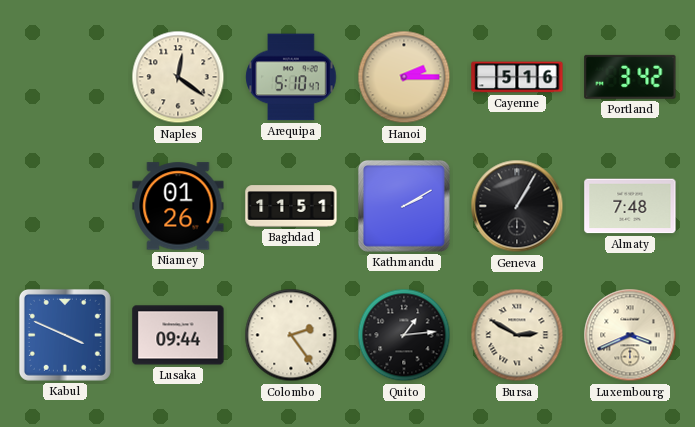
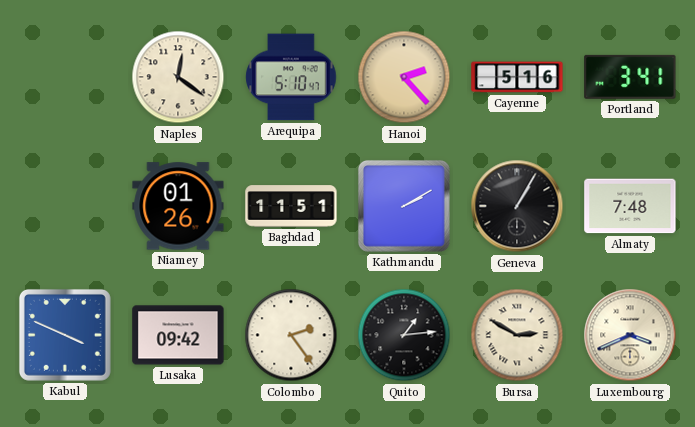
Hanoi: 2:15 -> 2:23 (404, 77)
Portland: 3:42 -> 3:41 (630, 77)
Lusaka: 09:44 -> 09:42 (178, 335)
